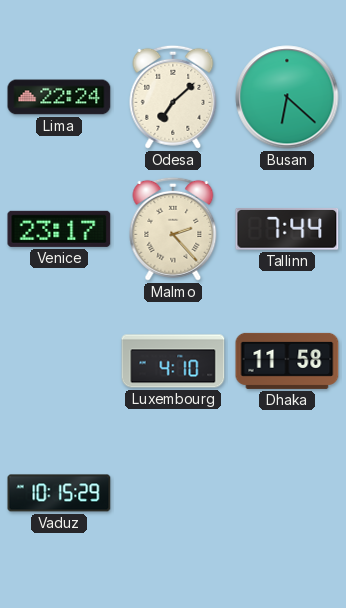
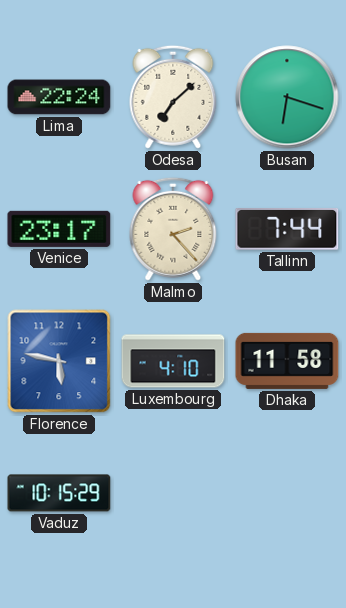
Busan: 6:22 -> 6:18 (287, 97)
Florence: none -> 5:47 (59, 361)
